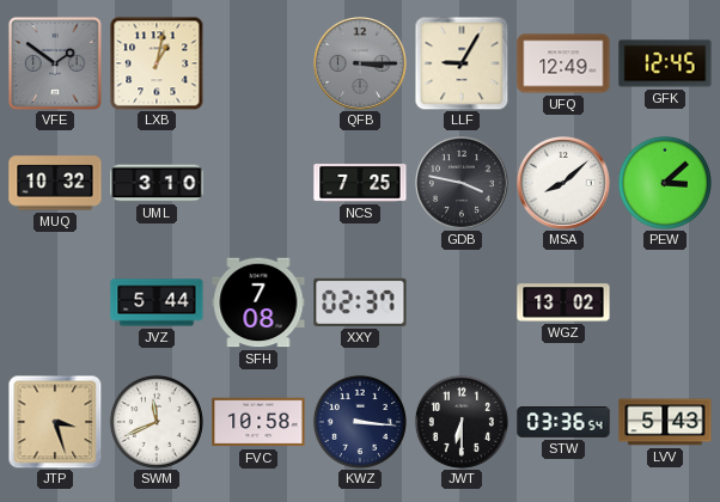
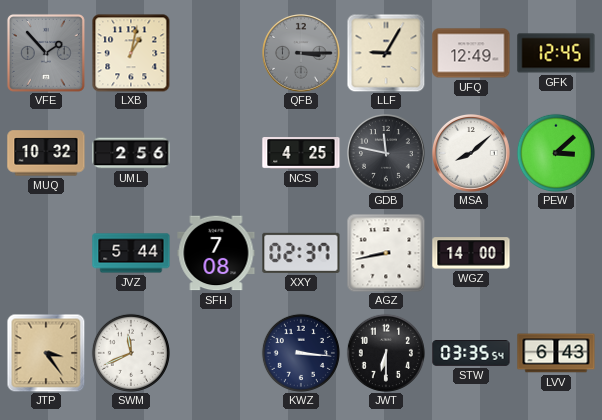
VFE: 1:51 -> 1:53 (46, 53)
UML: 3:10 -> 2:56 (131, 153)
NCS: 7:25 -> 4:25 (301, 153)
GDB: 3:47 -> 11:47 (387, 154)
AGZ: none -> 8:43 (386, 253)
WGZ: 13:02 -> 14:00 (471, 253)
JTP: 3:27 -> 3:24 (46, 353)
FVC: 10:58 -> none (258, 422)
STW: 03:36 -> 03:35 (471, 354)
LVV: 5:43 -> 6:43 (556, 353)
